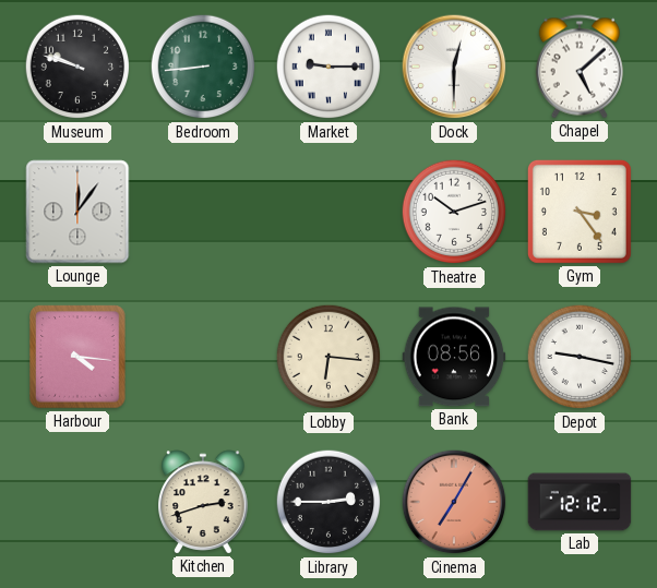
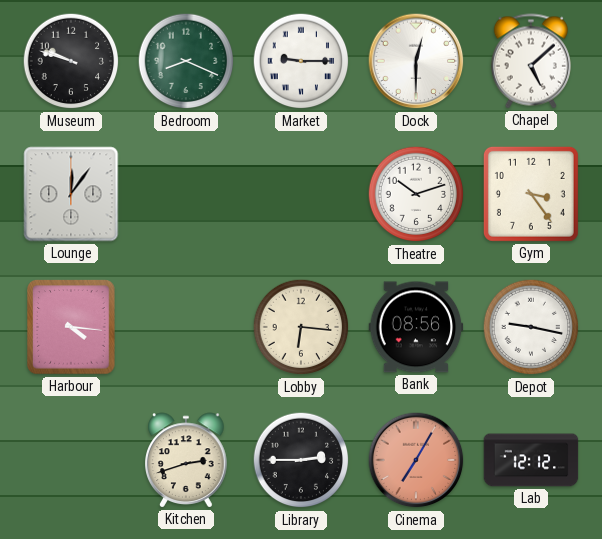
Bedroom: 8:44 -> 8:19 (186, 61)
